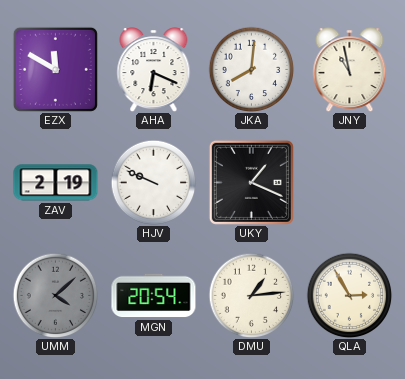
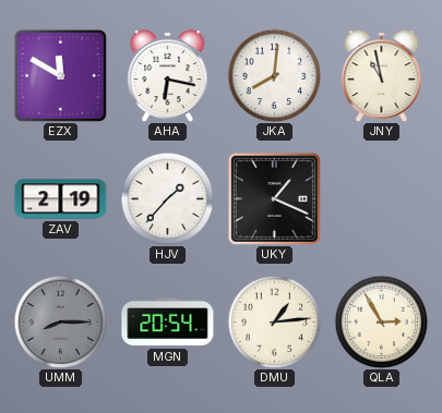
AHA: 6:19 -> 6:17 (168, 76)
HJV: 9:49 -> 1:37 (167, 198)
UMM: 4:08 -> 8:15 (60, 321)
